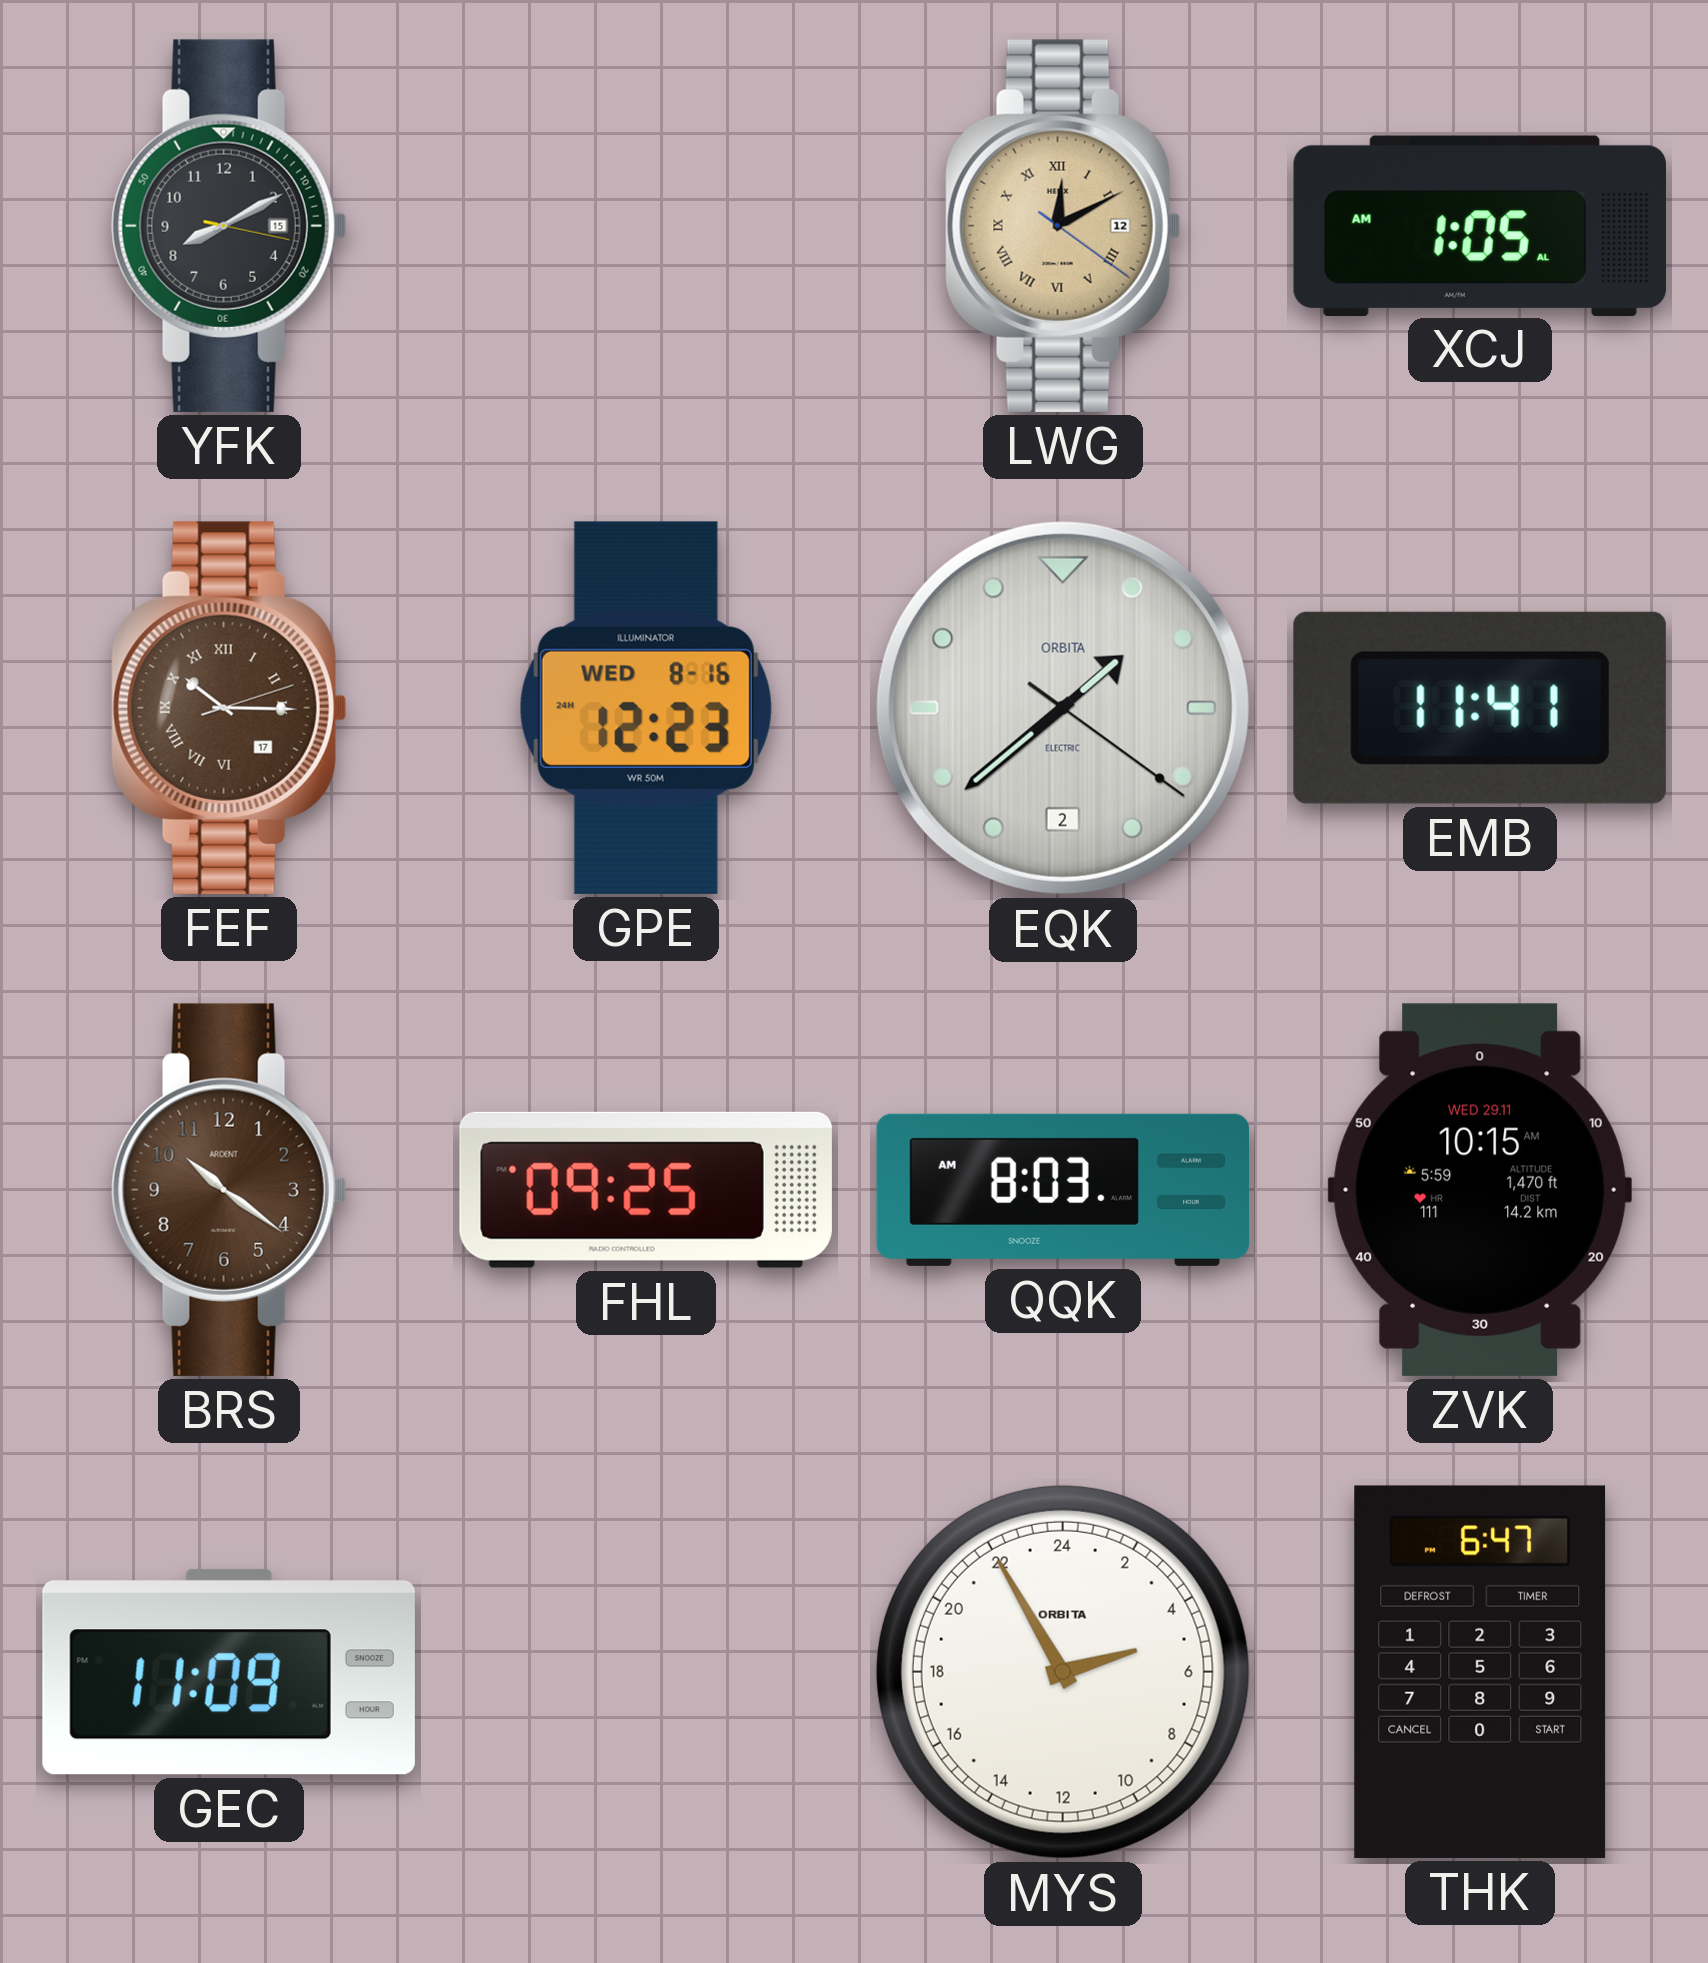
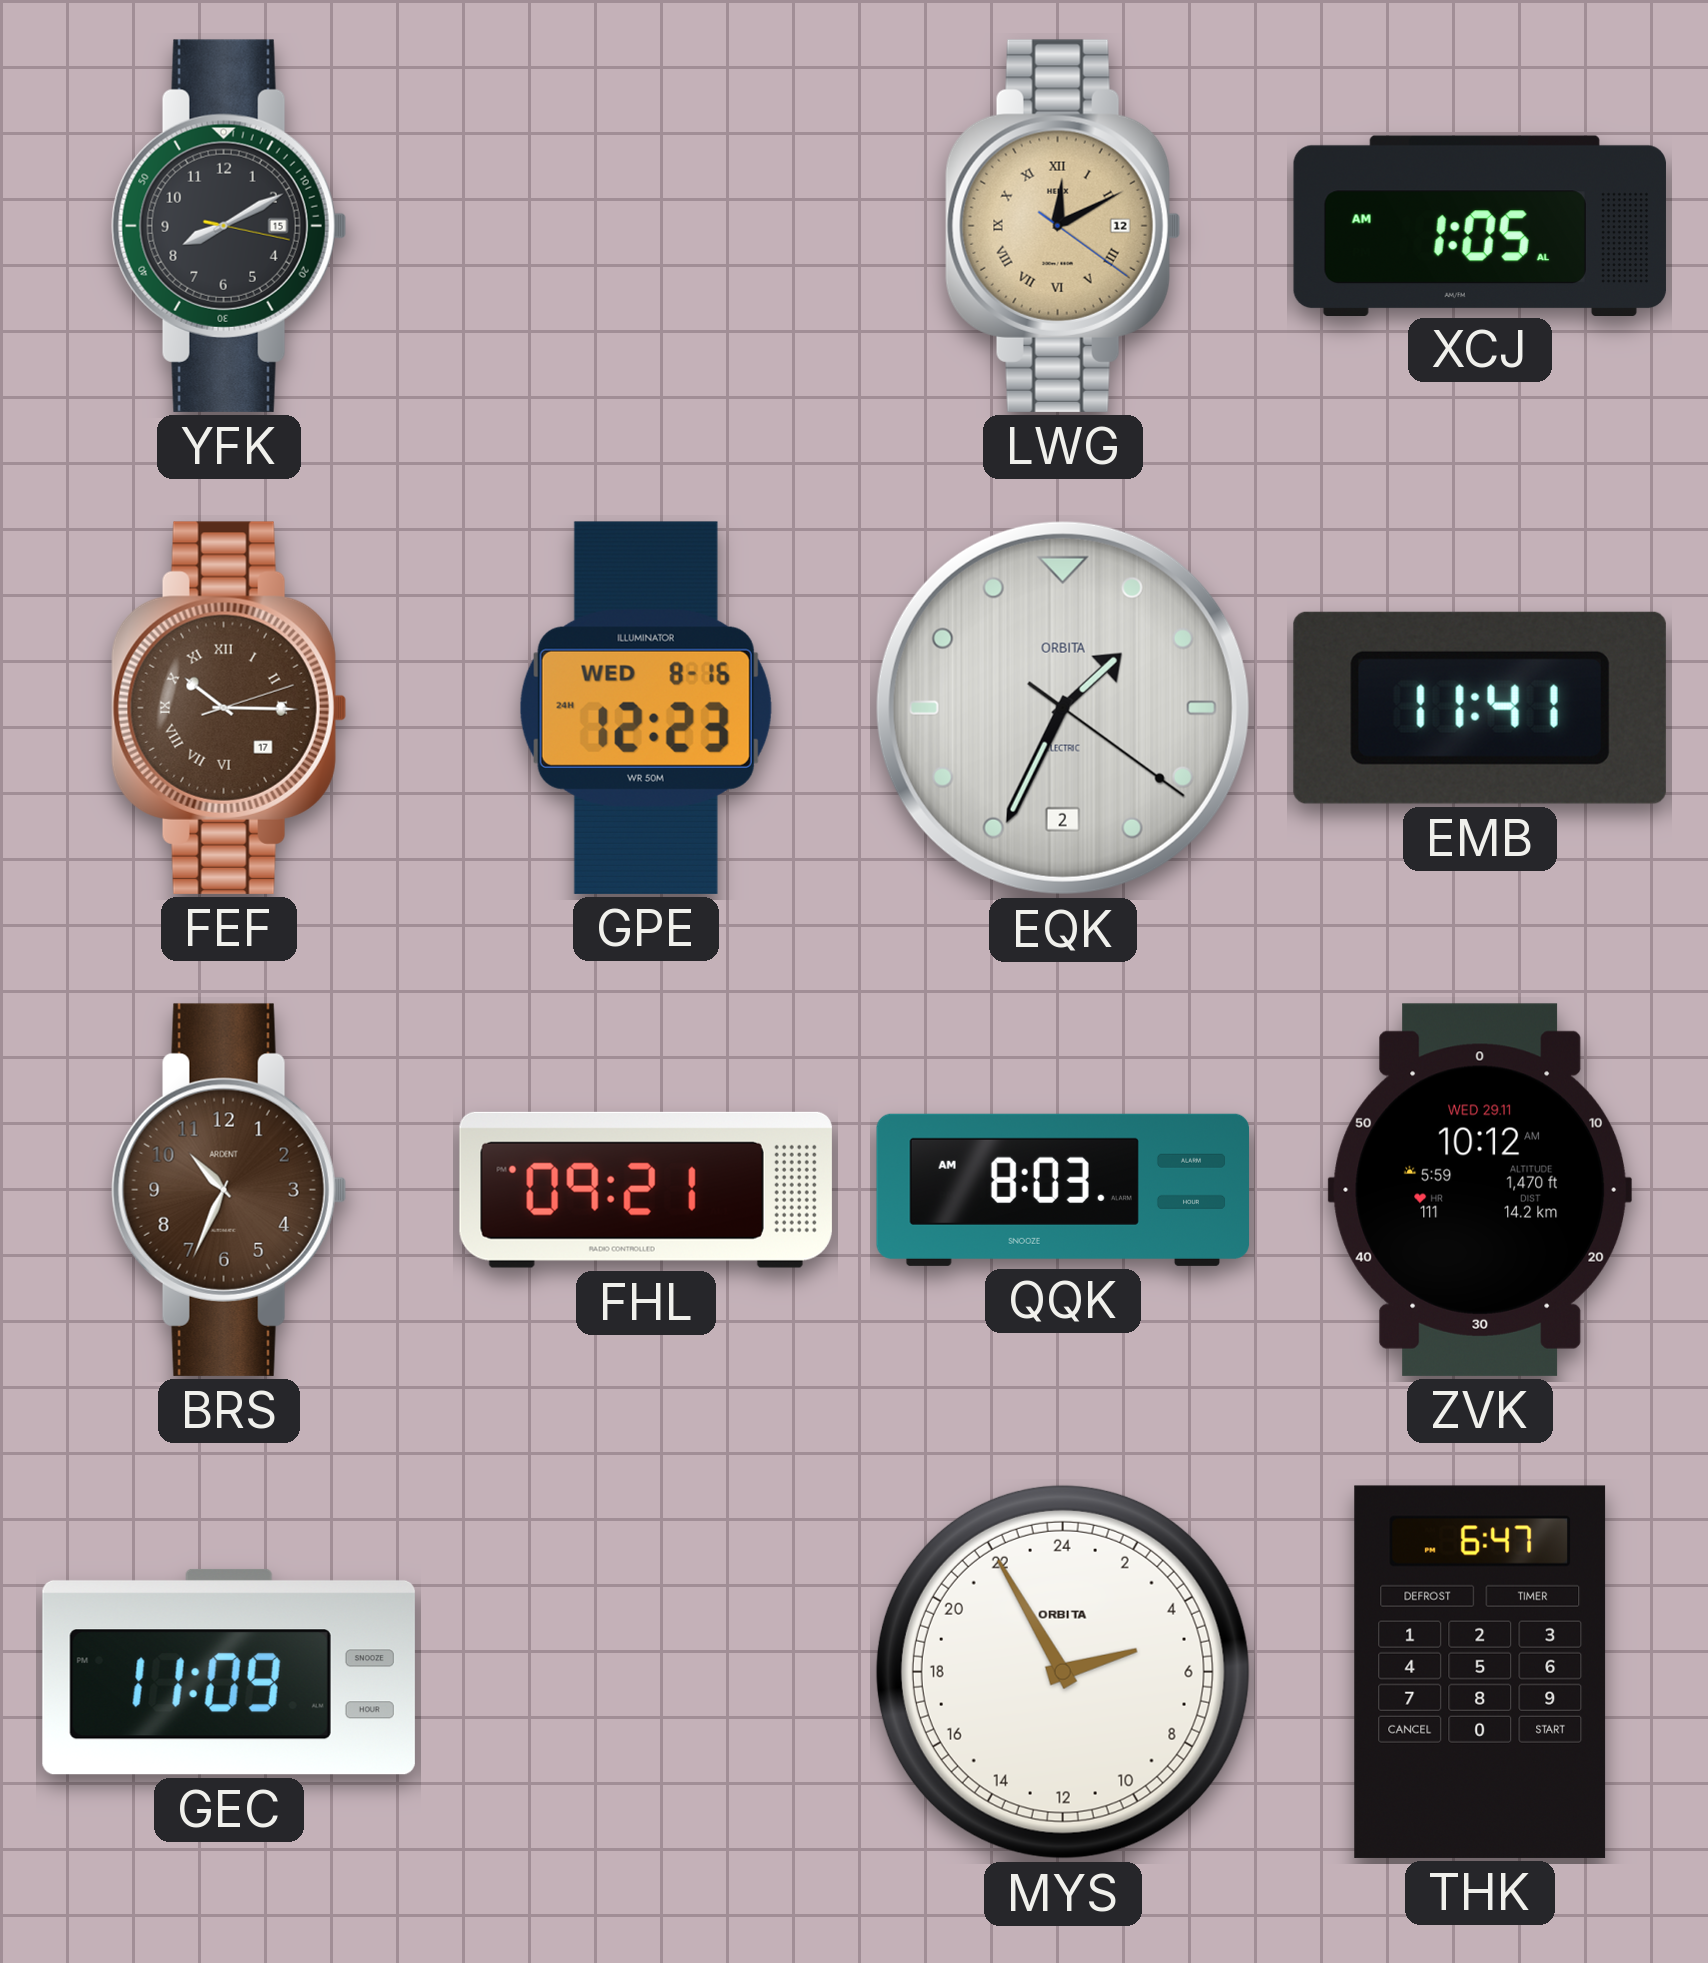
EQK: 1:38 -> 1:34 (1063, 708)
BRS: 10:21 -> 10:34 (229, 1190)
FHL: 09:25 -> 09:21 (646, 1190)
ZVK: 10:15 -> 10:12 (1479, 1190)
